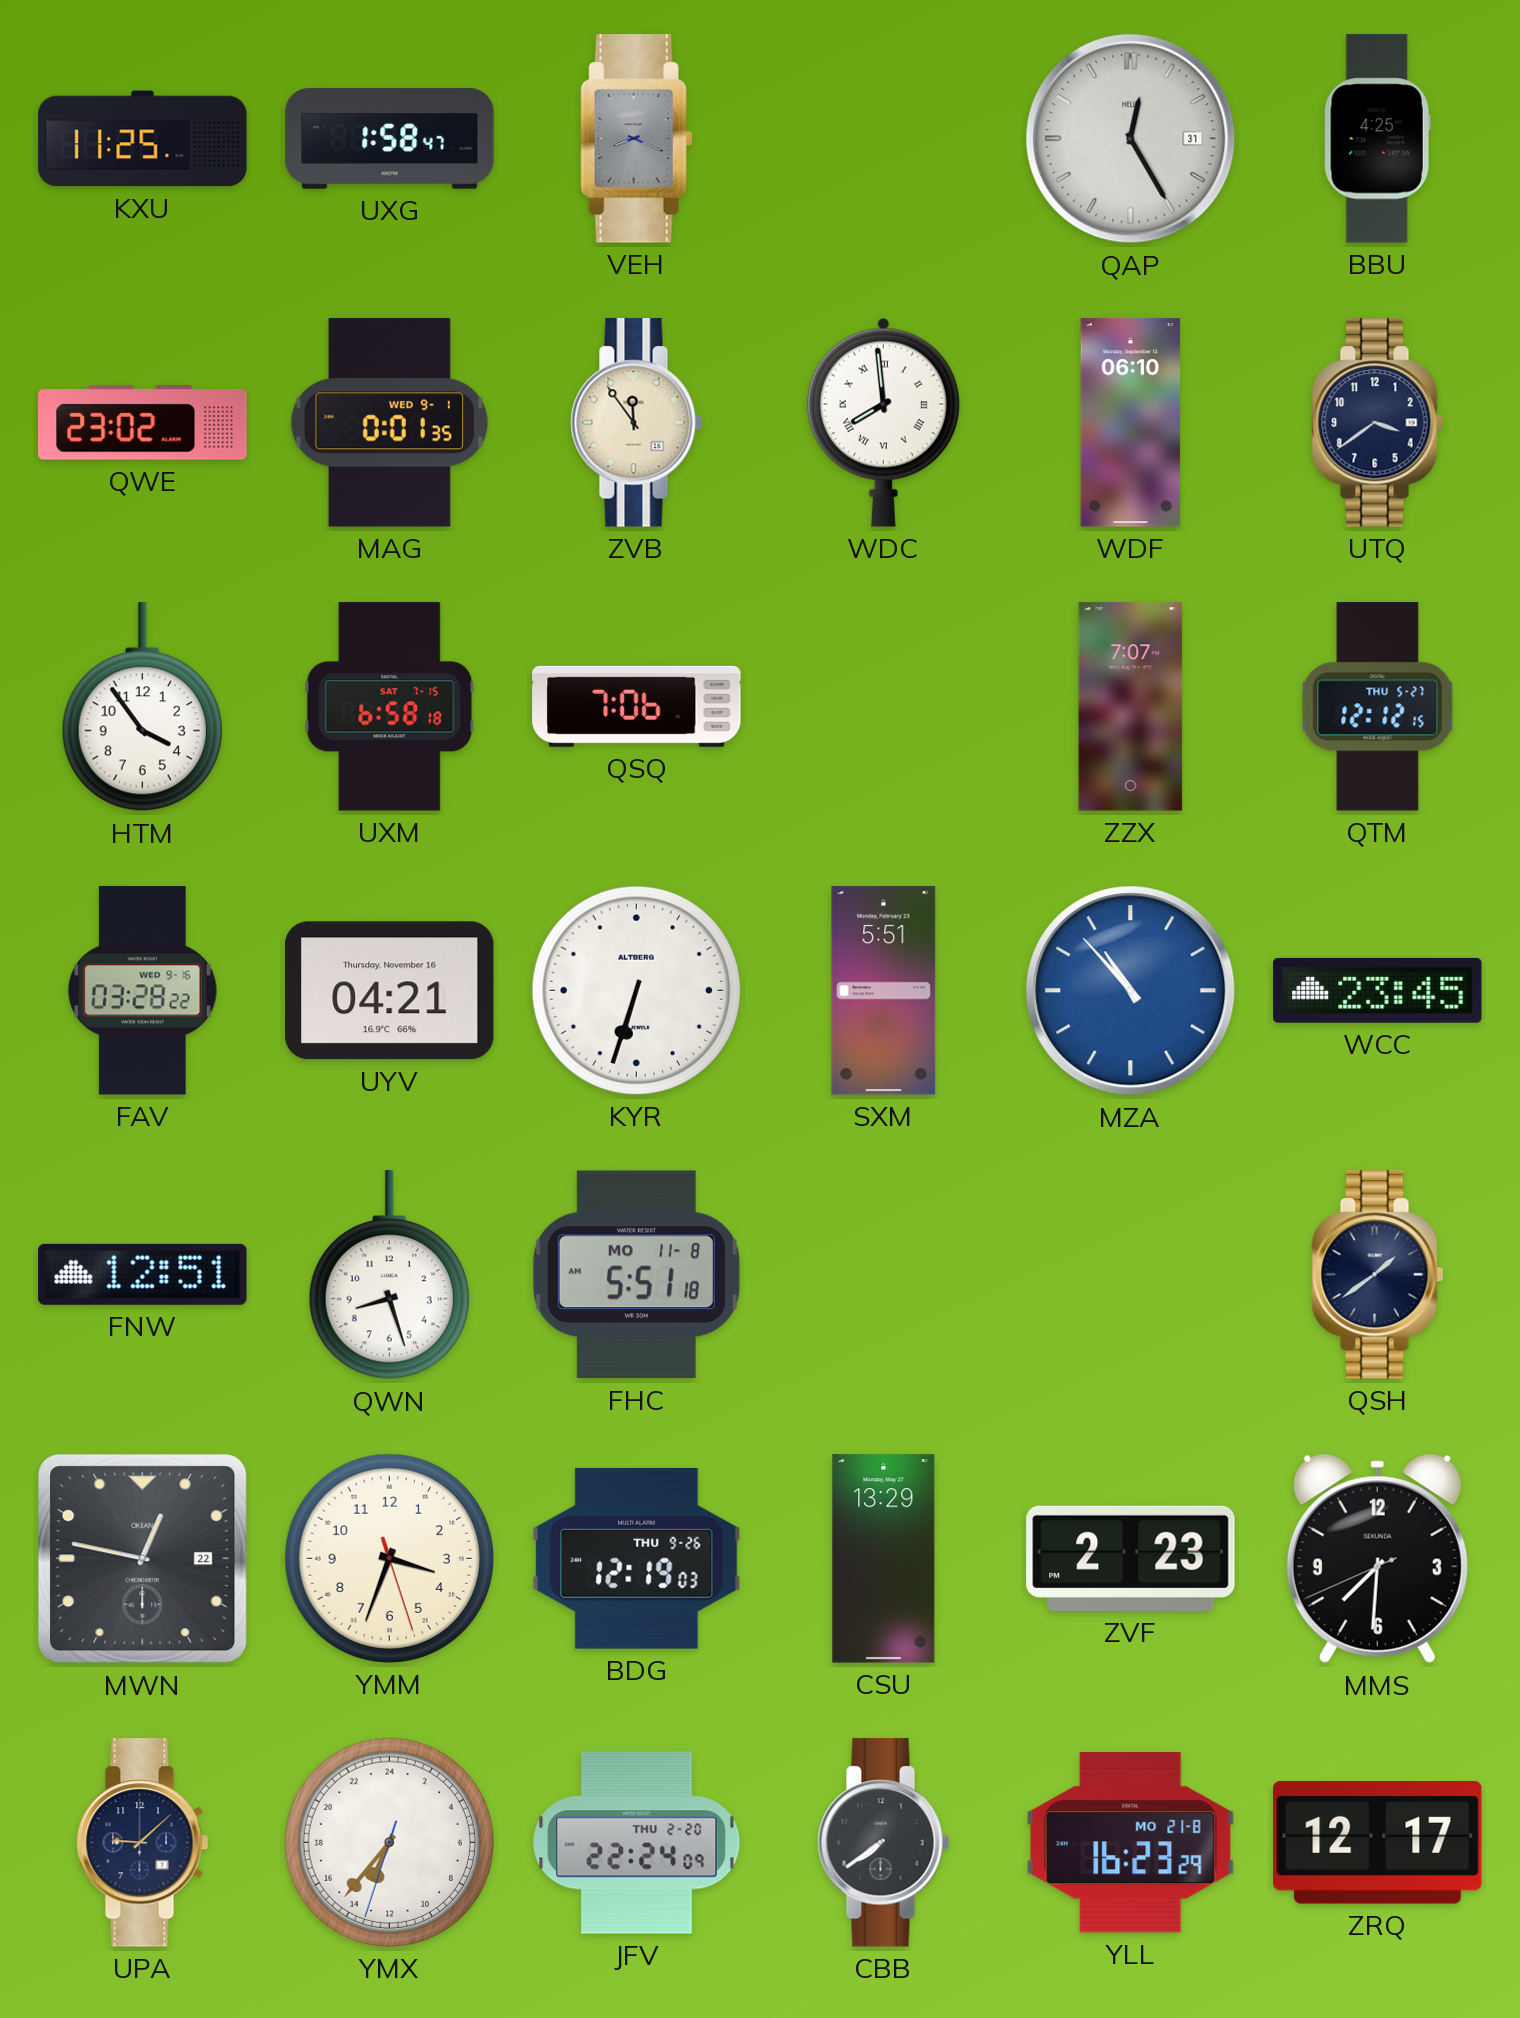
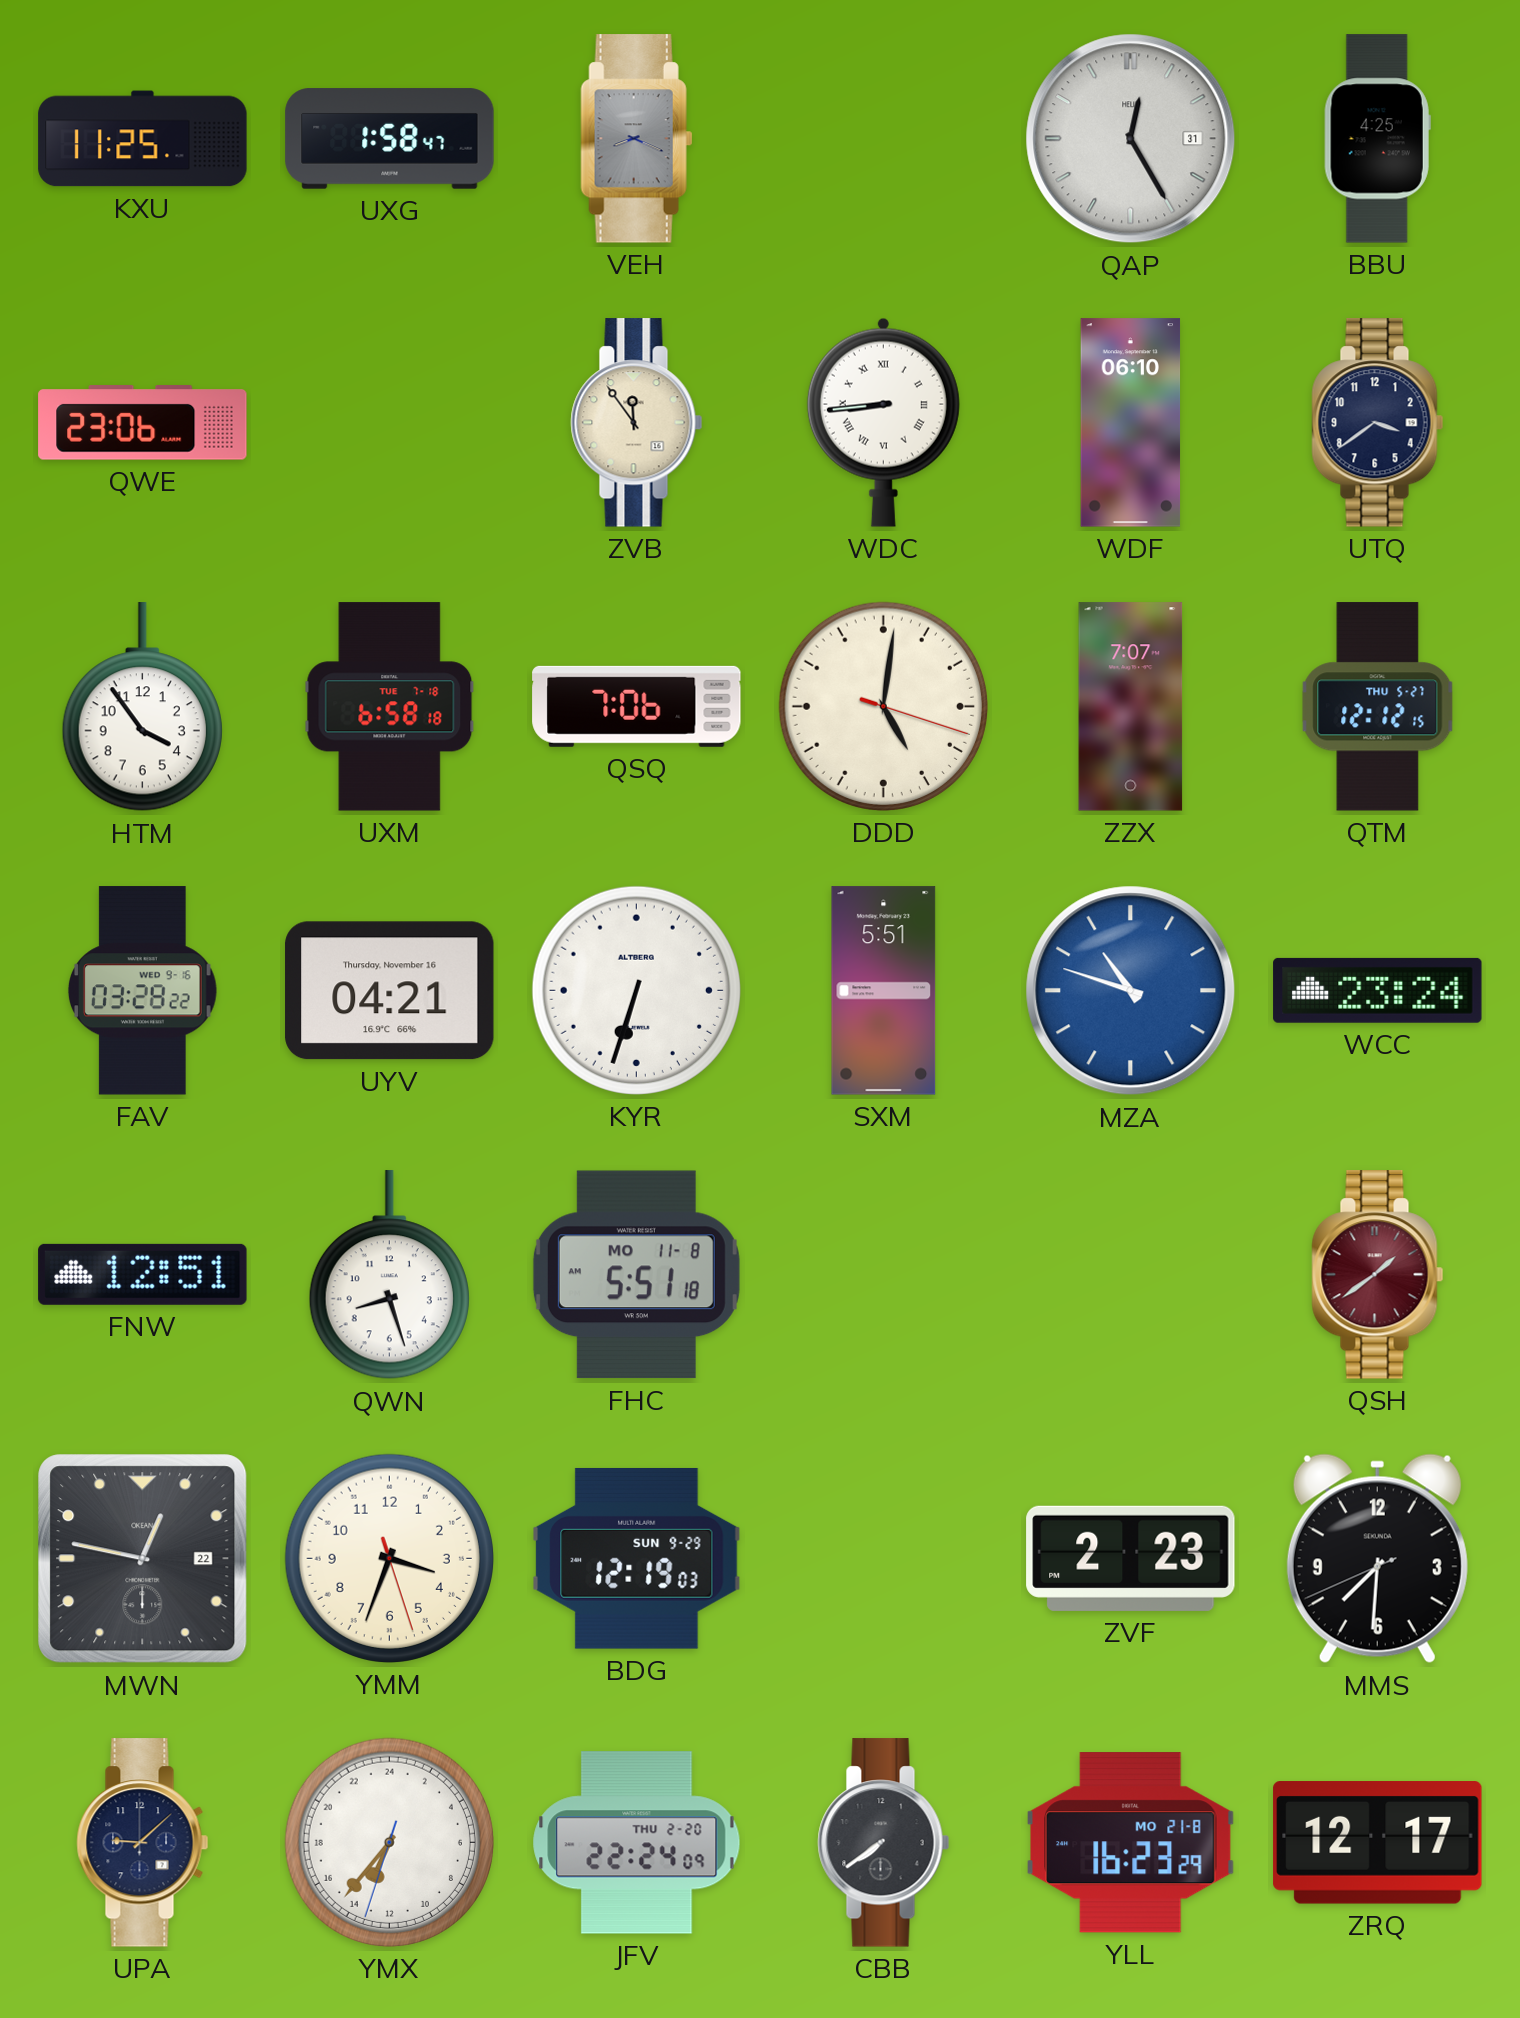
QWE: 23:02 -> 23:06 (143, 423)
MAG: 0:01 -> none (389, 423)
WDC: 7:59 -> 8:44 (883, 422)
UXM date: SAT 7-15 -> TUE 7-18 (390, 707)
DDD: none -> 5:01 (883, 706)
MZA: 10:53 -> 10:48 (1131, 991)
WCC: 23:45 -> 23:24 (1378, 990)
QSH dial: navy -> burgundy (1378, 1275)
BDG date: THU 9-26 -> SUN 9-29 (637, 1558)
CSU: 13:29 -> none (884, 1559)
